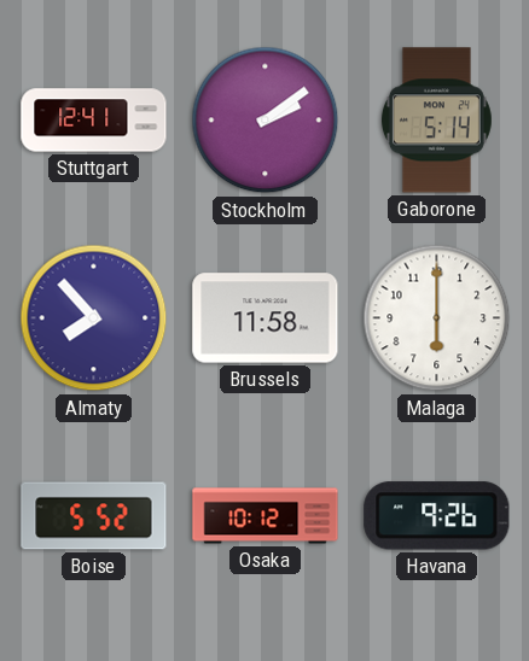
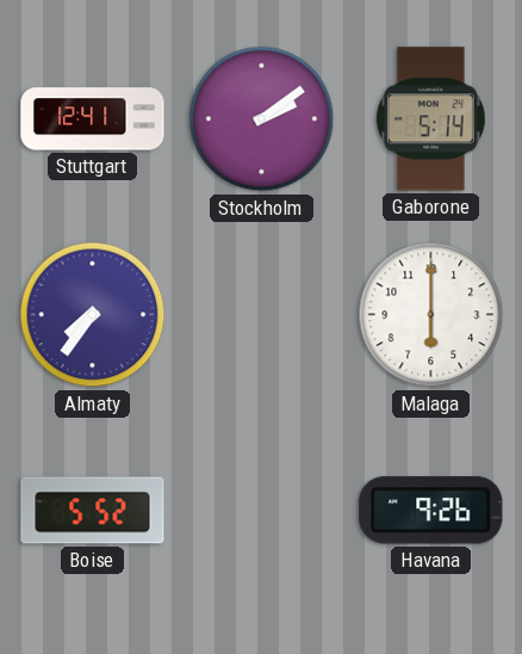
Almaty: 7:53 -> 7:36 (93, 315)
Brussels: 11:58 -> none (266, 318)
Osaka: 10:12 -> none (266, 516)
